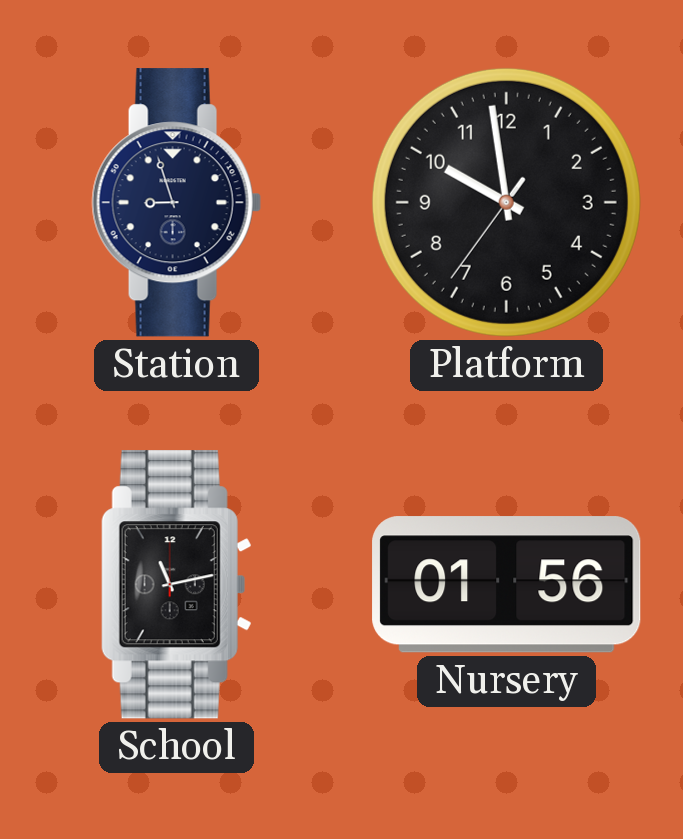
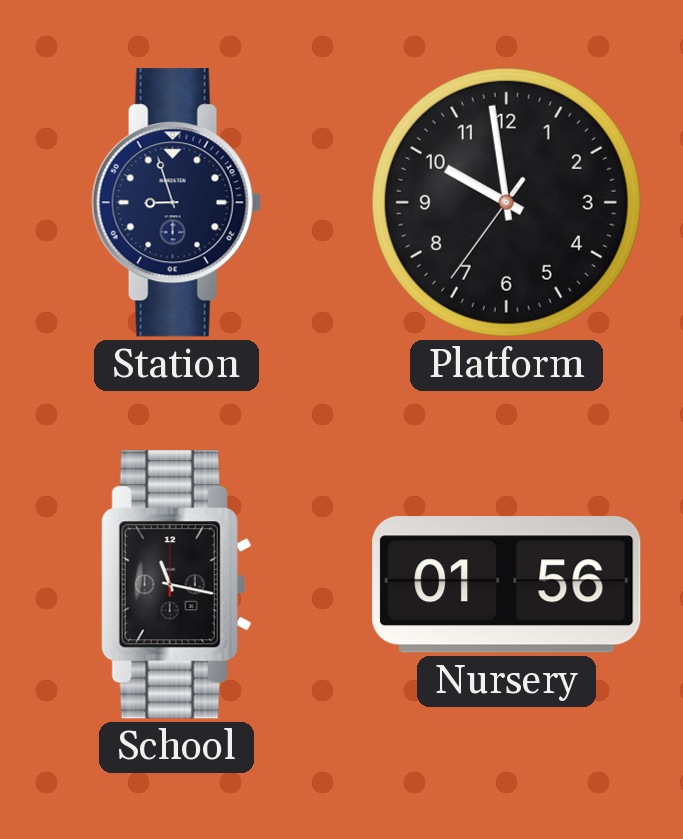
School: 11:13 -> 11:17 (176, 585)
